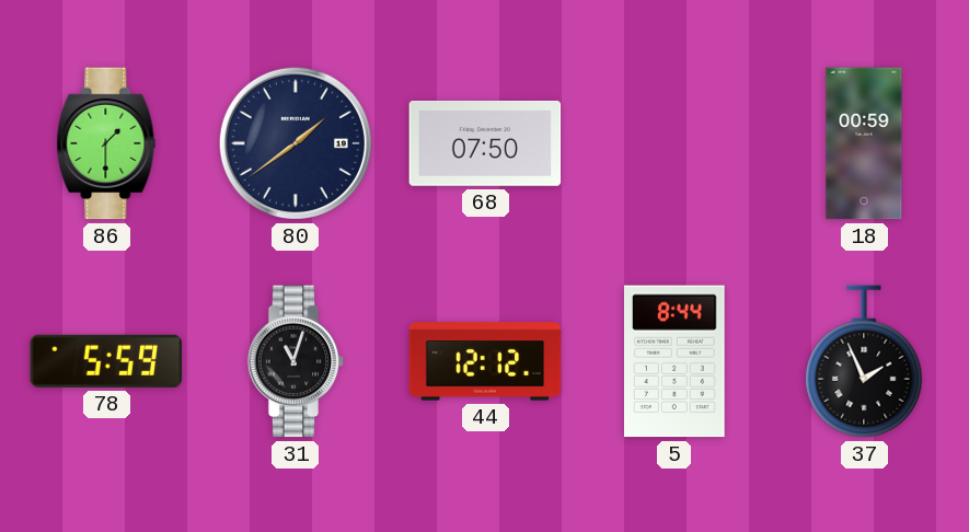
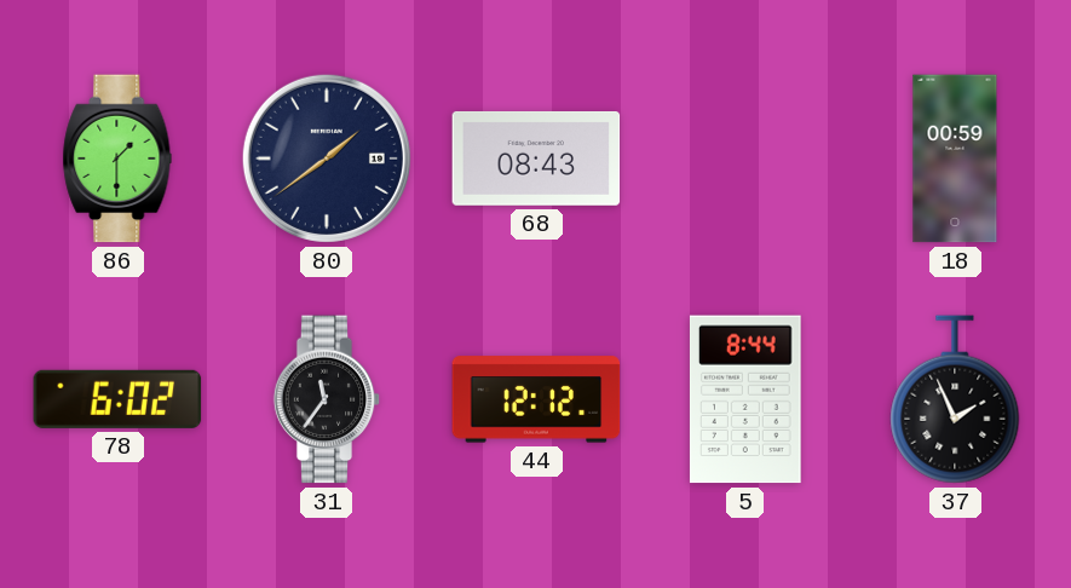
68: 07:50 -> 08:43 (536, 158)
78: 5:59 -> 6:02 (117, 399)
31: 11:03 -> 11:36 (327, 399)
